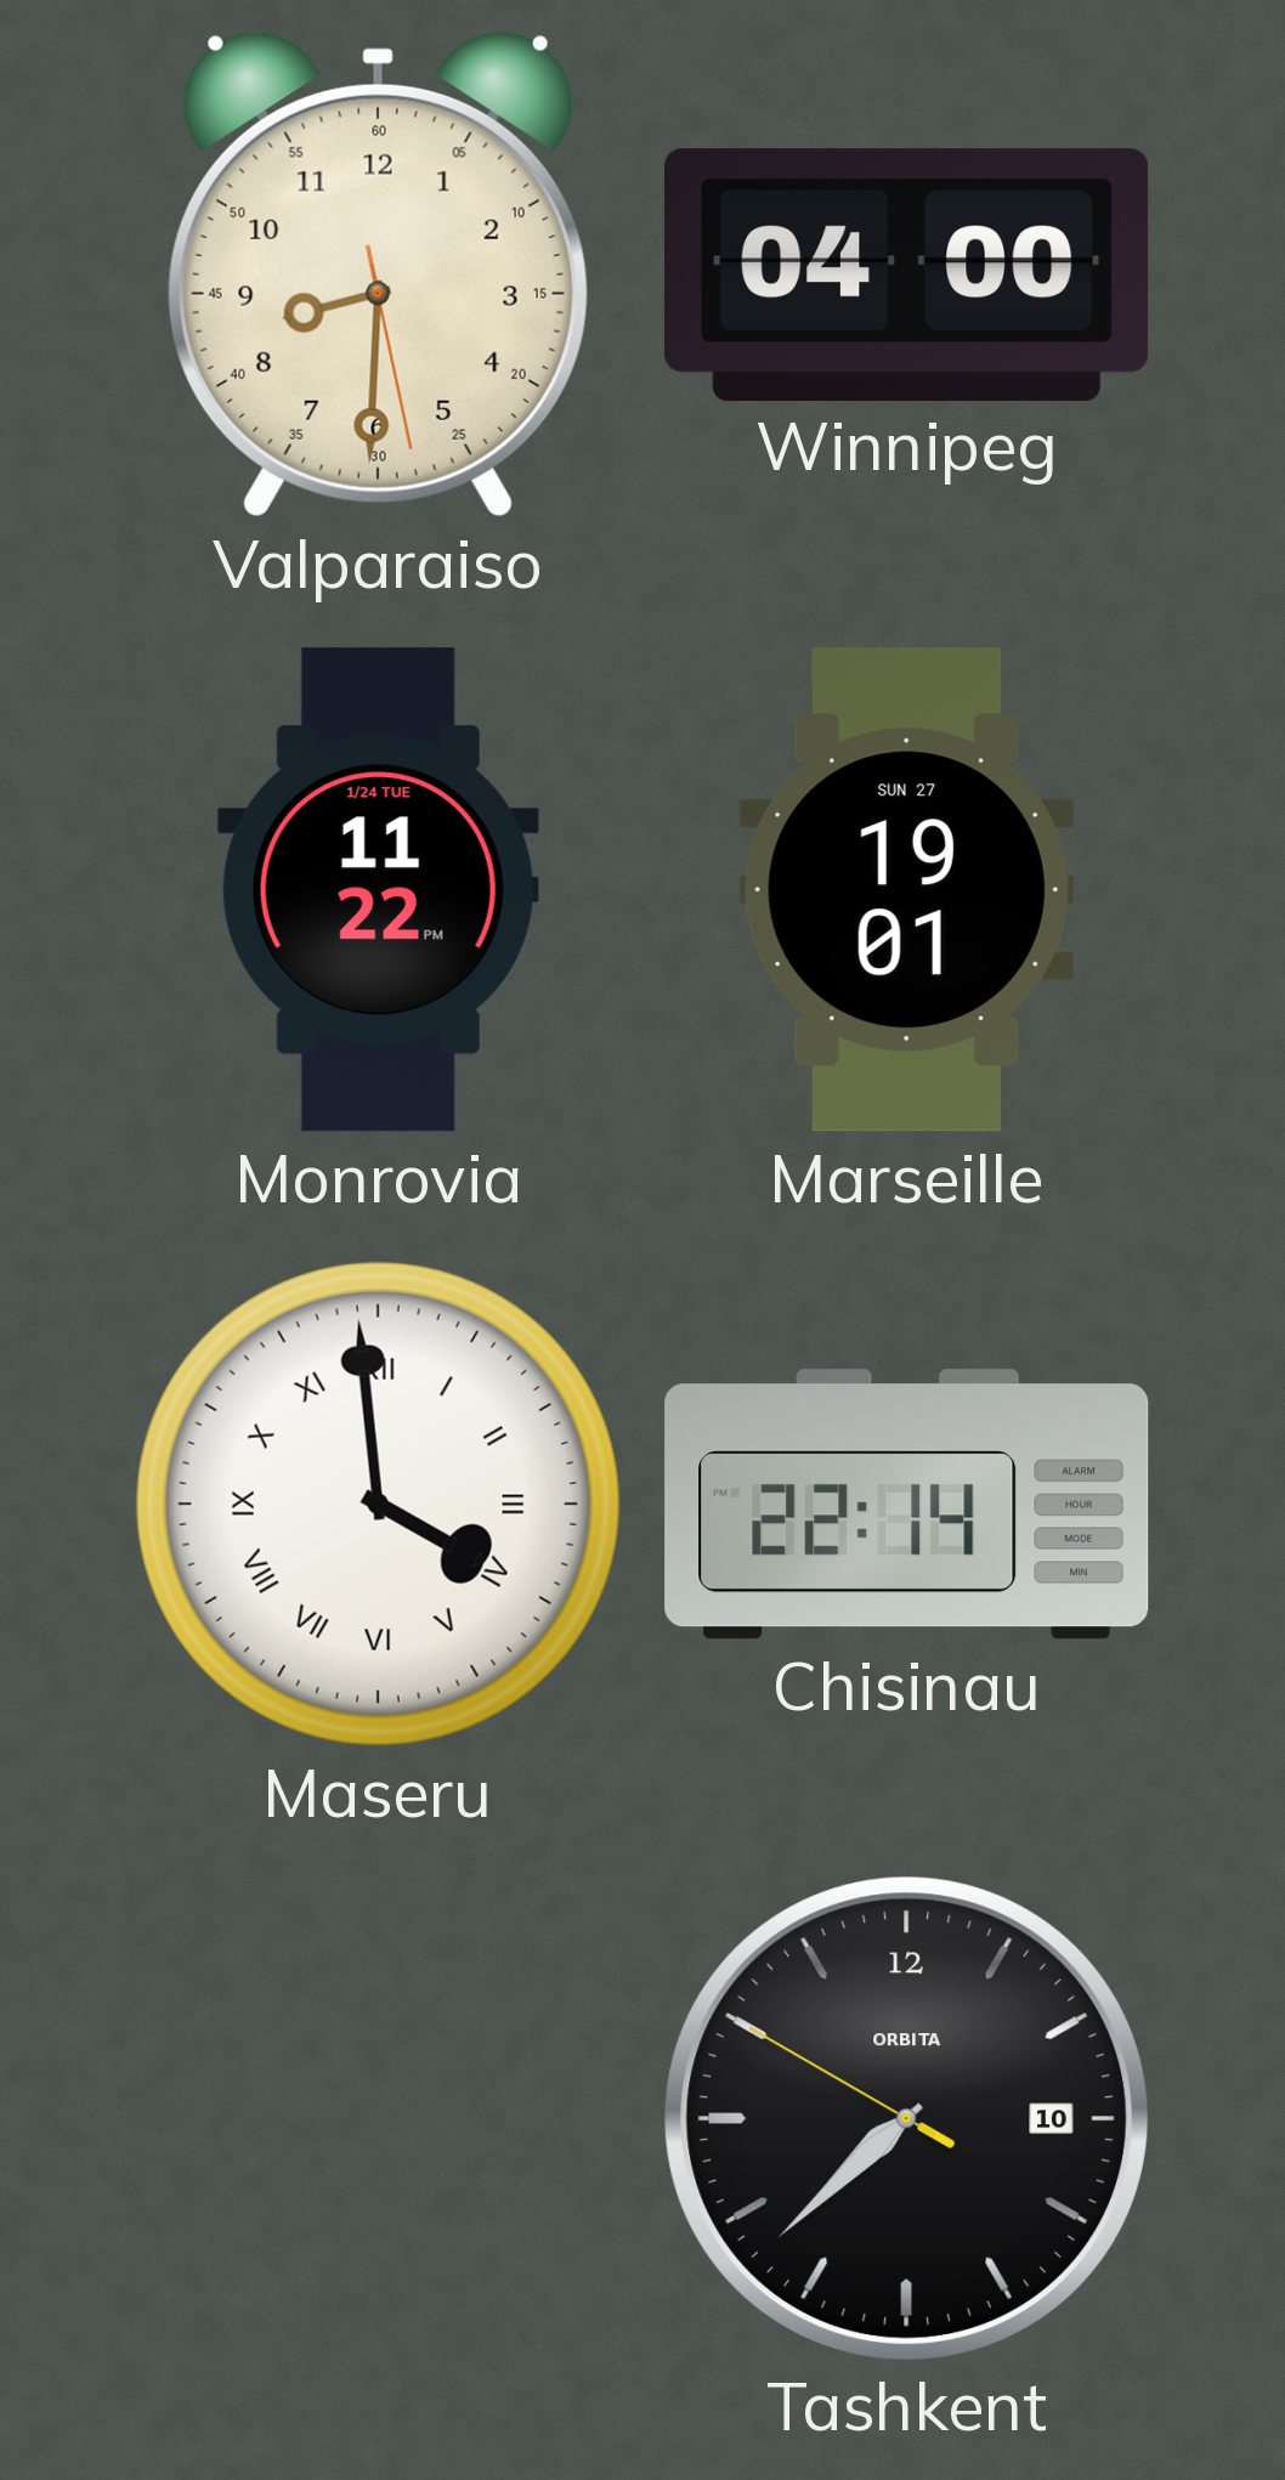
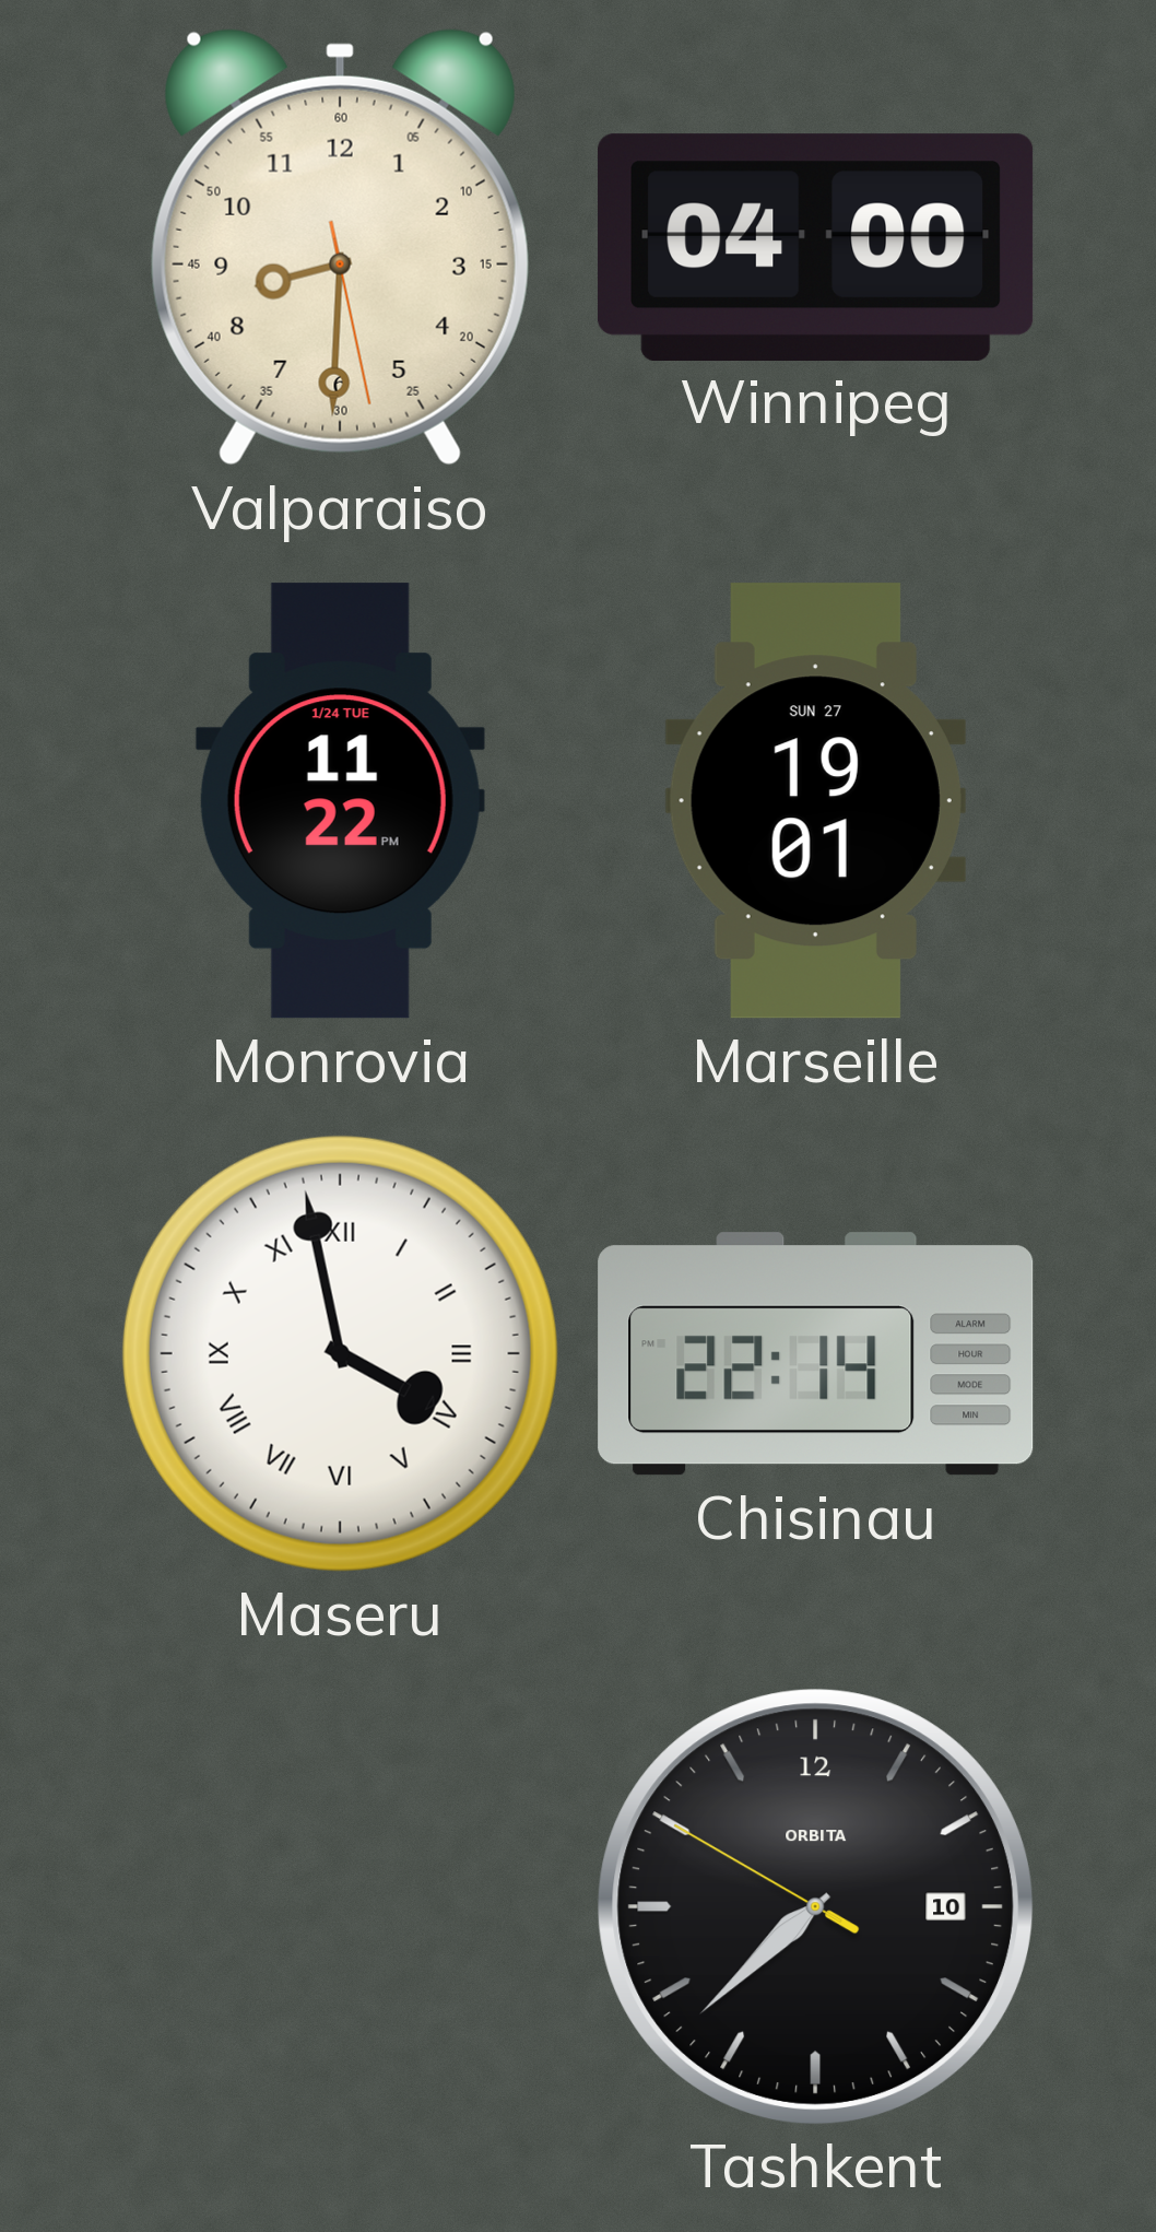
Maseru: 3:59 -> 3:58 (340, 1353)
